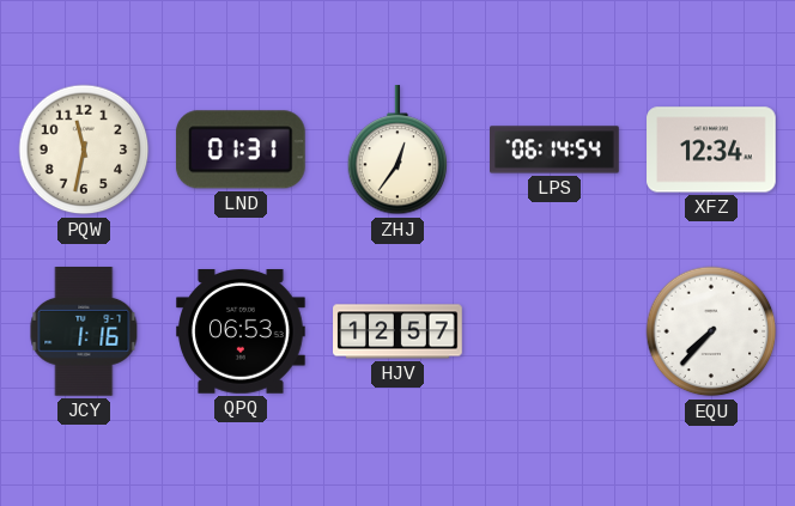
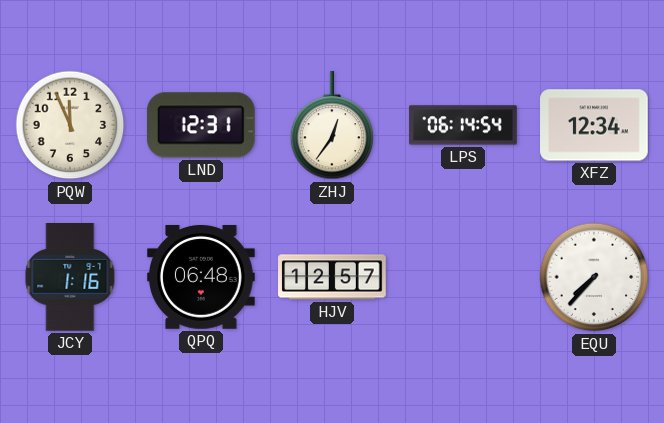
PQW: 11:32 -> 11:56 (70, 125)
LND: 01:31 -> 12:31 (201, 125)
QPQ: 06:53 -> 06:48 (202, 278)
